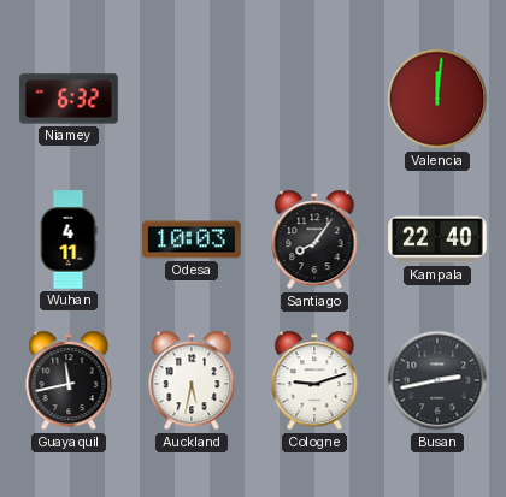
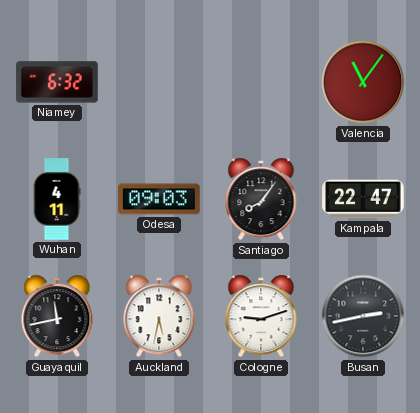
Valencia: 12:01 -> 11:06 (363, 82)
Odesa: 10:03 -> 09:03 (159, 199)
Kampala: 22:40 -> 22:47 (363, 199)
